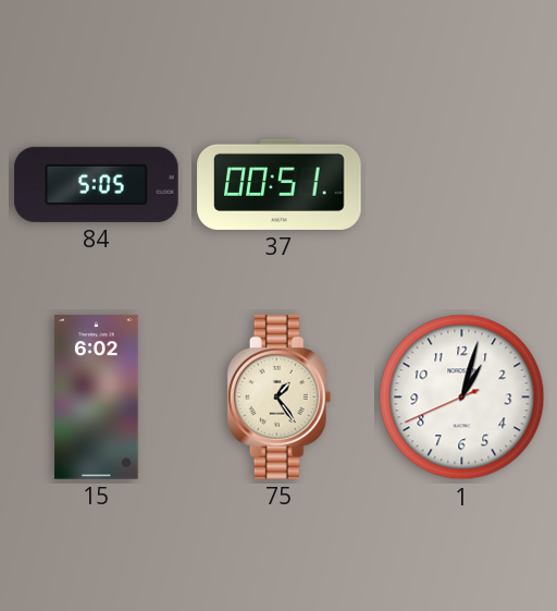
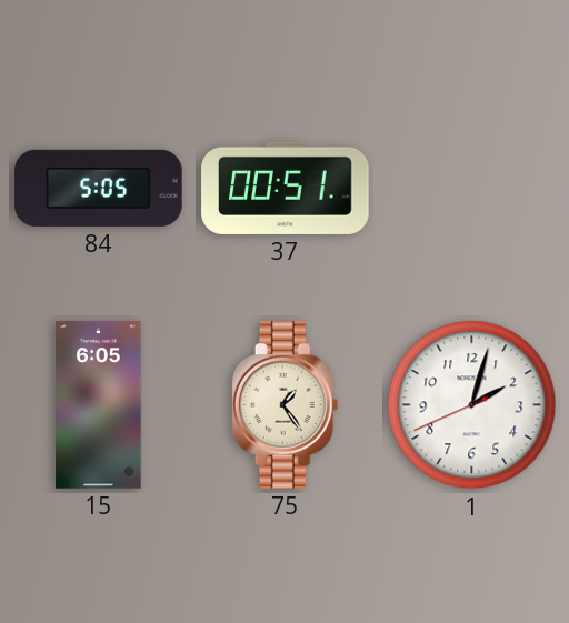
15: 6:02 -> 6:05 (99, 405)
1: 1:02 -> 2:02 (472, 405)
